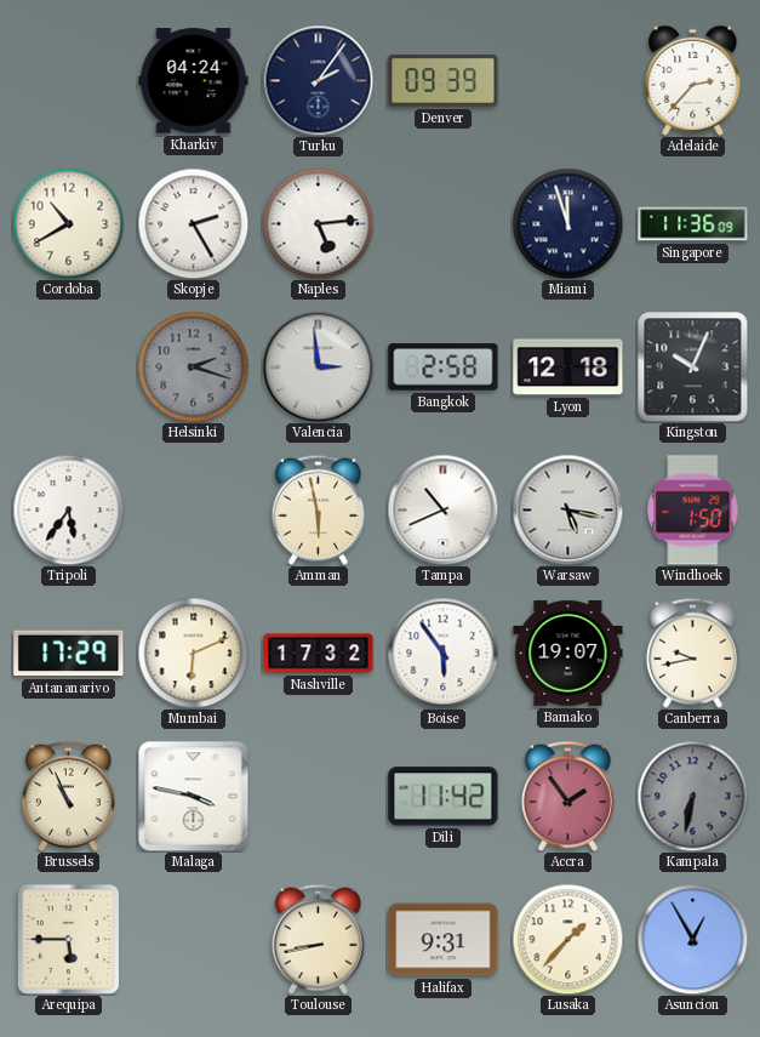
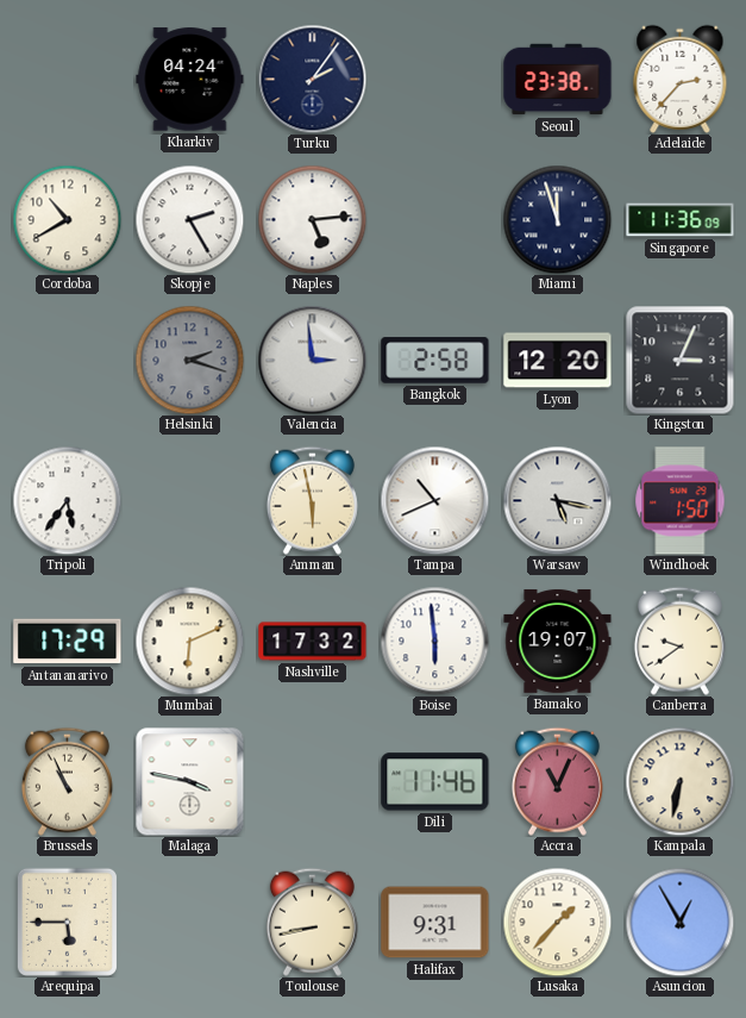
Denver: 09:39 -> none (444, 81)
Seoul: none -> 23:38 (558, 80)
Lyon: 12:18 -> 12:20 (558, 361)
Kingston: 10:04 -> 3:04 (679, 360)
Boise: 5:54 -> 5:59 (434, 641)
Canberra: 9:43 -> 9:39 (679, 641)
Dili: 11:42 -> 11:46 (435, 782)
Accra: 1:54 -> 11:04 (557, 781)
Kampala dial: grey -> cream (679, 781)
